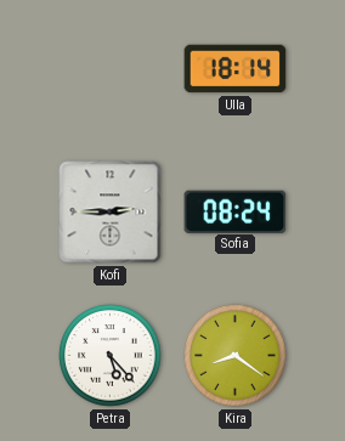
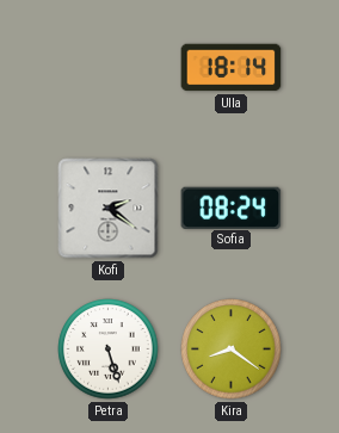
Kofi: 2:45 -> 2:21 (109, 209)
Petra: 5:23 -> 5:27 (109, 350)
